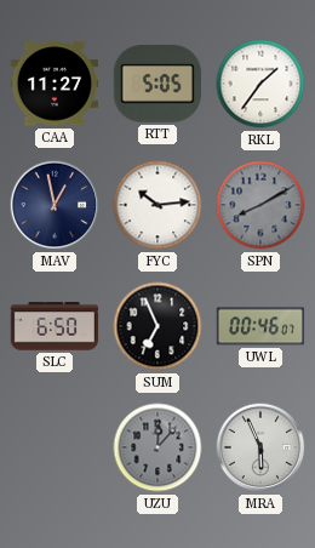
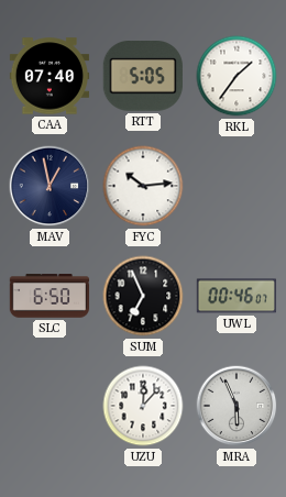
CAA: 11:27 -> 07:40 (50, 76)
SPN: 8:10 -> none (260, 205)
UZU dial: grey -> white (143, 406)
